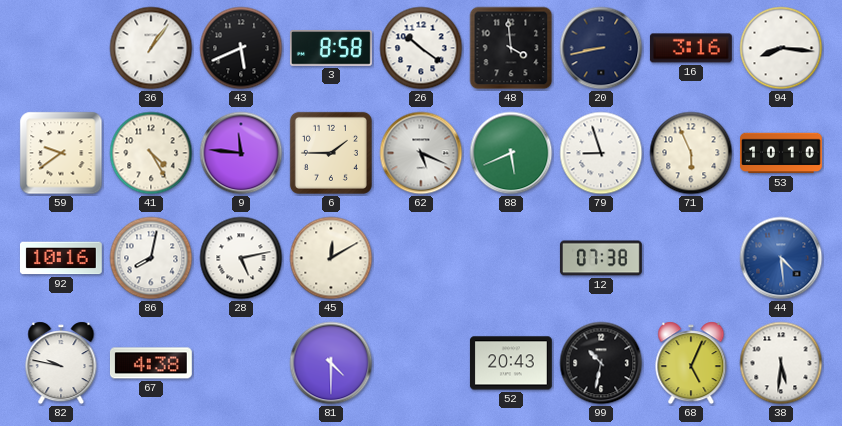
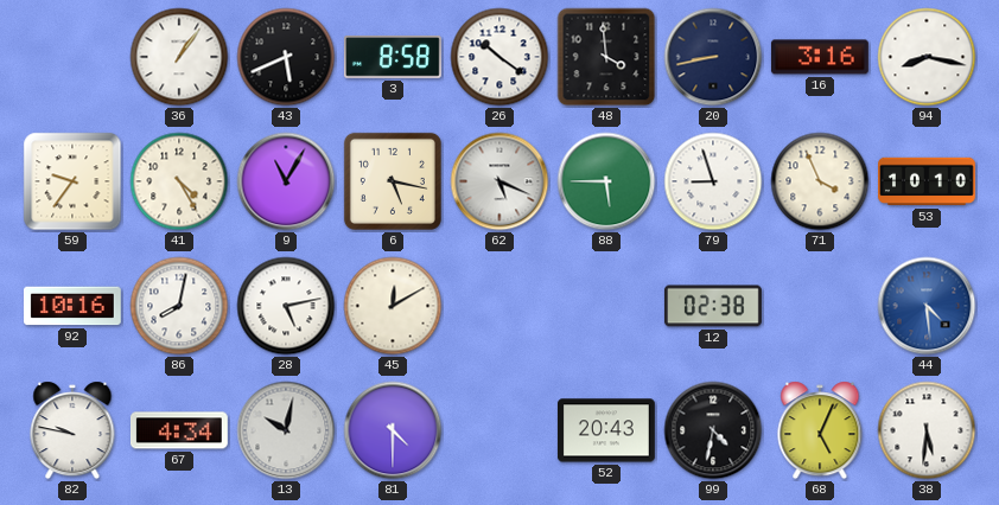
94: 8:16 -> 8:17 (927, 57)
59: 9:39 -> 9:36 (72, 181)
9: 11:46 -> 11:05 (286, 181)
6: 1:45 -> 5:17 (393, 181)
88: 5:41 -> 5:45 (606, 181)
71: 5:56 -> 3:56 (820, 181)
12: 07:38 -> 02:38 (713, 306)
67: 4:38 -> 4:34 (179, 430)
13: none -> 10:02 (286, 430)
99: 10:32 -> 4:32 (713, 430)
